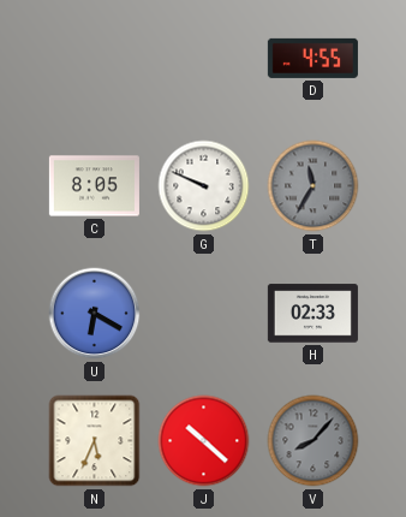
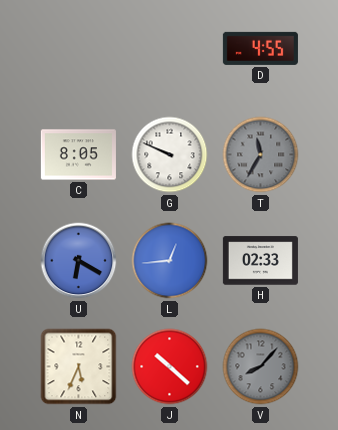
L: none -> 12:44 (170, 261)
